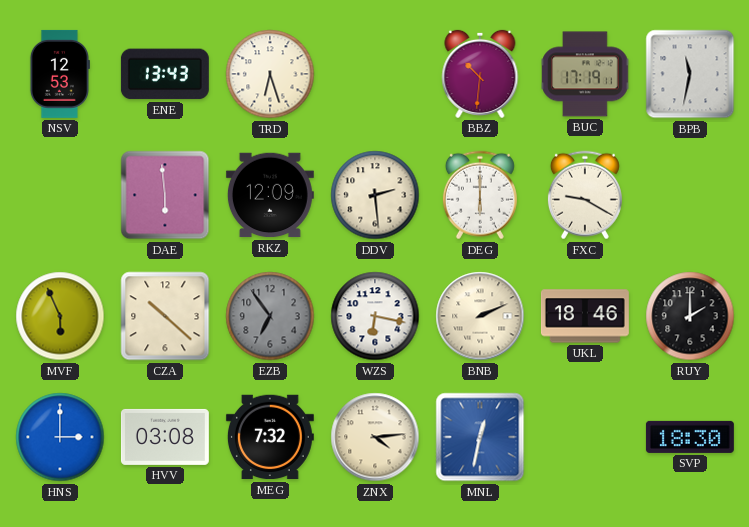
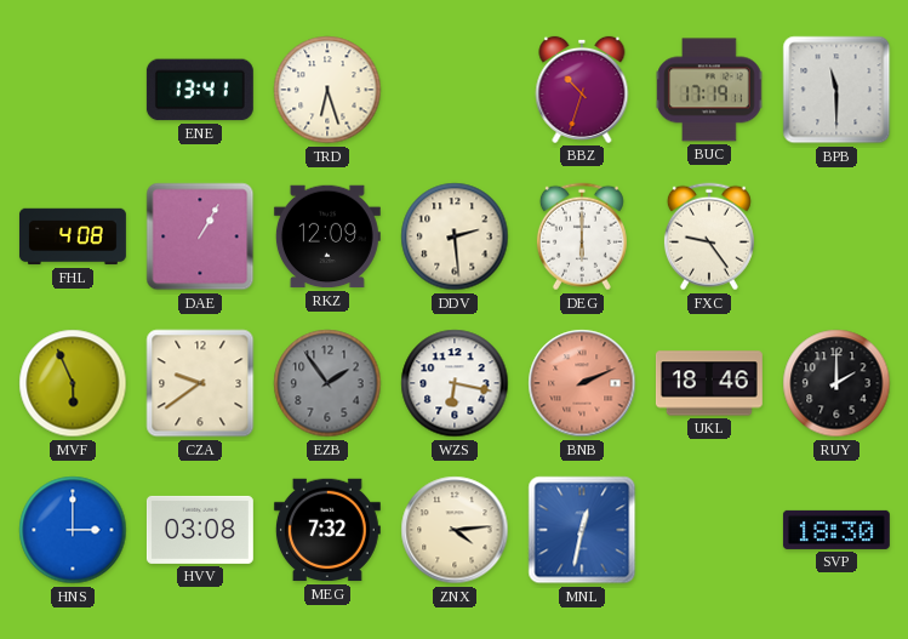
NSV: 12:53 -> none (59, 74)
ENE: 13:43 -> 13:41 (200, 90)
BBZ: 10:31 -> 10:33 (582, 90)
BPB: 11:32 -> 11:30 (836, 90)
FHL: none -> 4:08 (73, 236)
DAE: 5:59 -> 1:05 (200, 236)
FXC: 9:20 -> 9:24 (709, 236)
CZA: 10:22 -> 9:39 (200, 383)
EZB: 6:54 -> 1:54 (327, 383)
BNB dial: cream -> salmon (582, 383)
